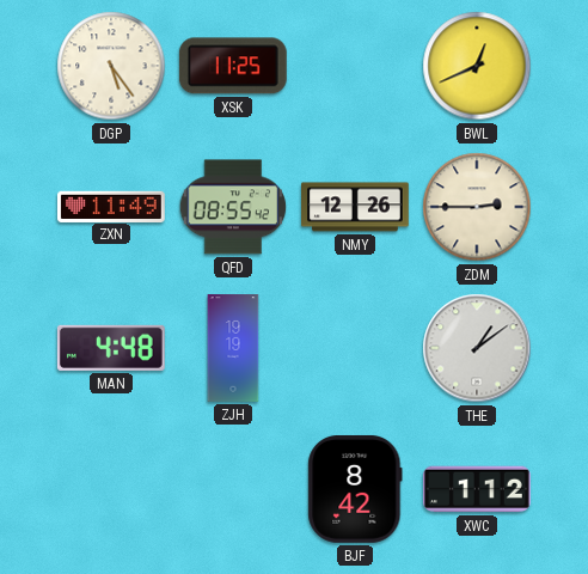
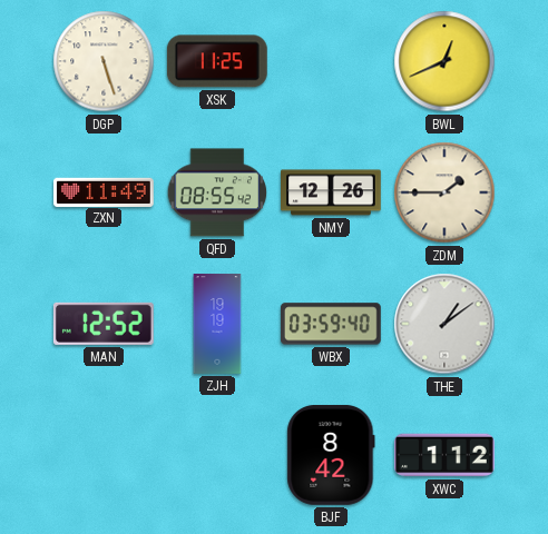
DGP: 5:24 -> 5:27 (104, 61)
ZDM: 2:45 -> 1:45 (444, 192)
MAN: 4:48 -> 12:52 (104, 324)
WBX: none -> 03:59 (331, 324)
